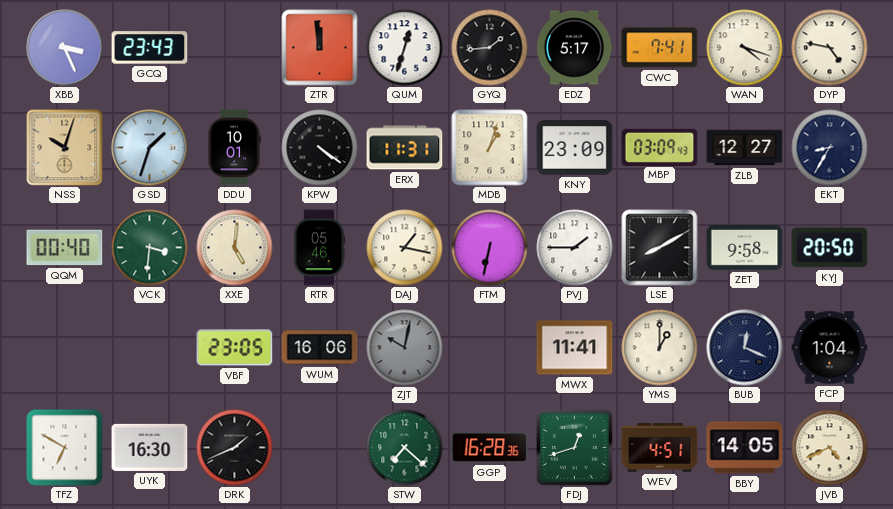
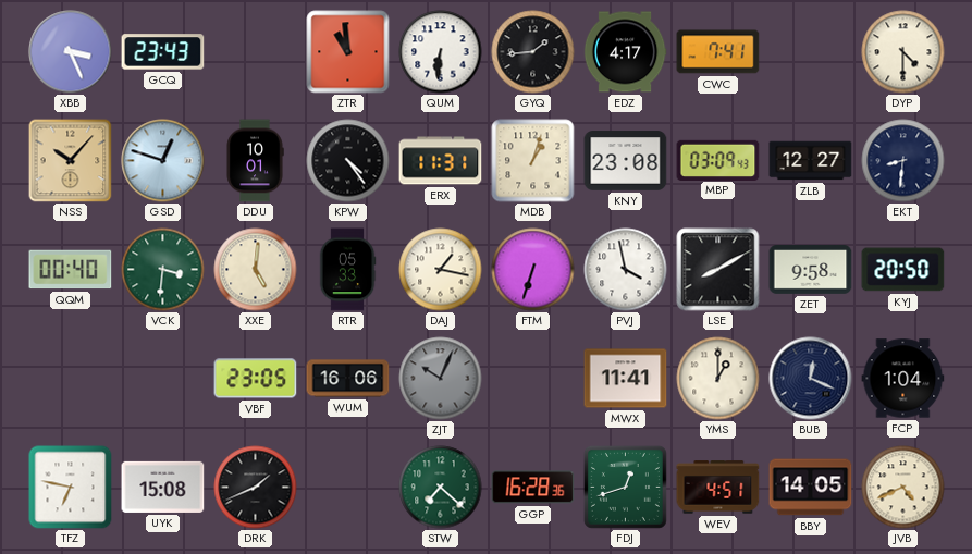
ZTR: 11:59 -> 10:59 (348, 52)
QUM: 12:33 -> 6:31 (441, 52)
EDZ: 5:17 -> 4:17 (625, 52)
WAN: 4:18 -> none (745, 48)
DYP: 4:47 -> 4:30 (903, 52)
NSS: 10:03 -> 10:07 (71, 161)
GSD: 1:33 -> 12:48 (163, 161)
KPW: 4:21 -> 4:24 (348, 161)
KNY: 23:09 -> 23:08 (626, 161)
EKT: 8:35 -> 8:31 (903, 161)
RTR: 05:46 -> 05:33 (347, 270)
FTM: 6:32 -> 6:33 (533, 270)
PVJ: 1:45 -> 3:58 (626, 270)
ZJT: 10:02 -> 10:04 (441, 379)
TFZ: 6:50 -> 6:47 (71, 488)
UYK: 16:30 -> 15:08 (163, 487)
